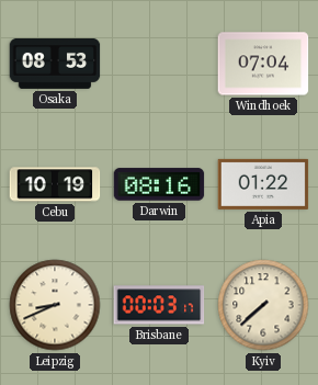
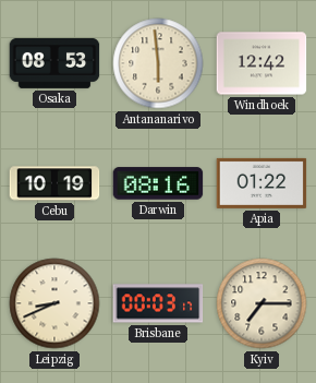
Antananarivo: none -> 5:59 (158, 63)
Windhoek: 07:04 -> 12:42 (262, 63)
Kyiv: 7:38 -> 7:15 (262, 303)
